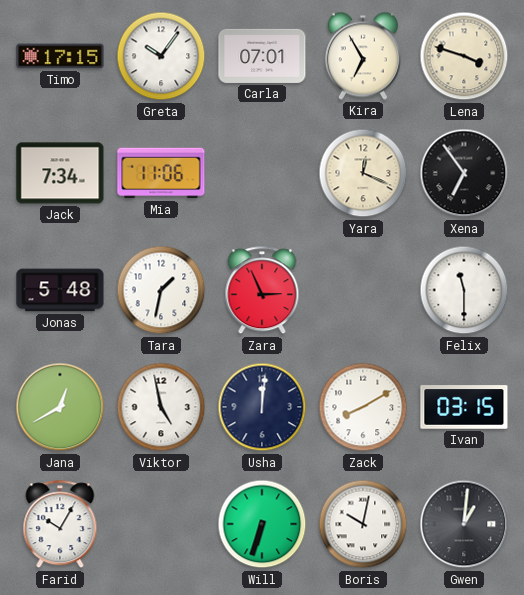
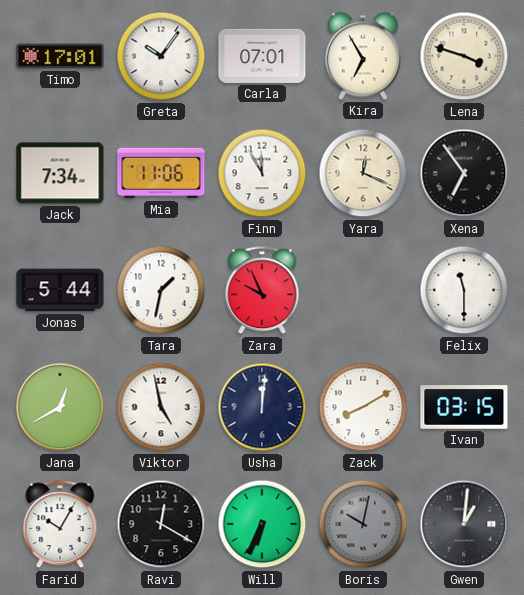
Timo: 17:15 -> 17:01 (60, 56)
Finn: none -> 11:55 (262, 173)
Jonas: 5:48 -> 5:44 (60, 290)
Zara: 2:56 -> 9:56 (262, 291)
Ravi: none -> 12:20 (161, 524)
Will: 6:33 -> 6:34 (262, 524)
Boris dial: white -> grey (363, 524)
